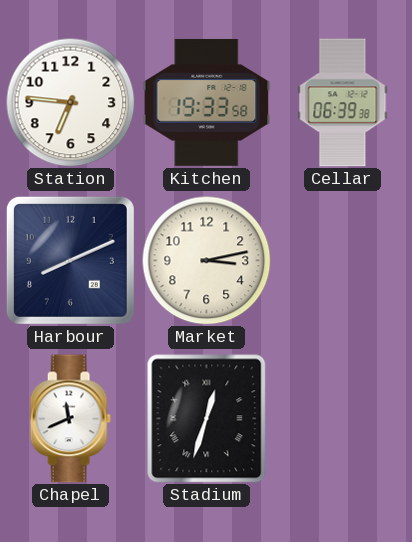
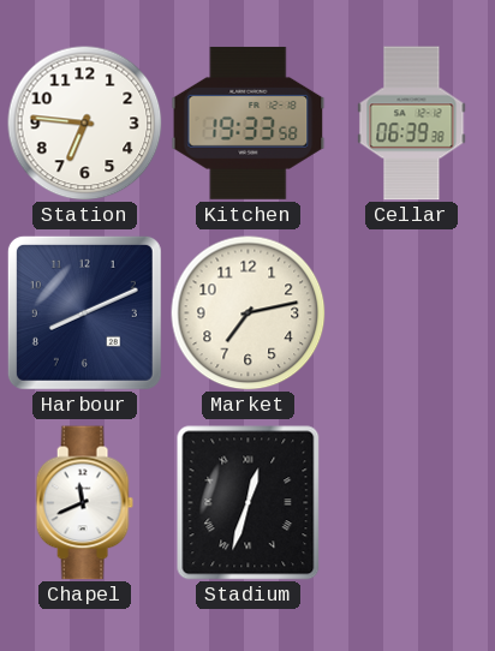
Market: 3:13 -> 7:13 (247, 312)
